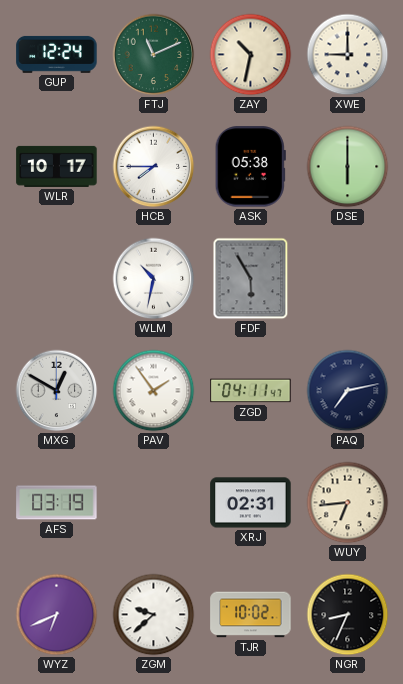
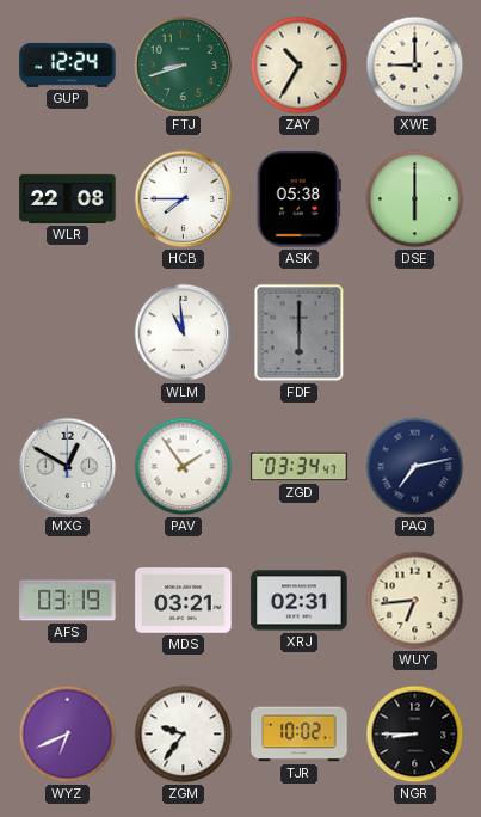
FTJ: 11:11 -> 8:42 (184, 66)
ZAY: 10:32 -> 10:35 (300, 66)
WLR: 10:17 -> 22:08 (68, 198)
WLM: 10:32 -> 10:59 (184, 333)
FDF: 5:55 -> 6:00 (300, 333)
ZGD: 04:11 -> 03:34 (300, 467)
MDS: none -> 03:21 (184, 601)
ZGM: 9:38 -> 9:36 (184, 735)
NGR: 8:34 -> 8:45 (415, 735)
